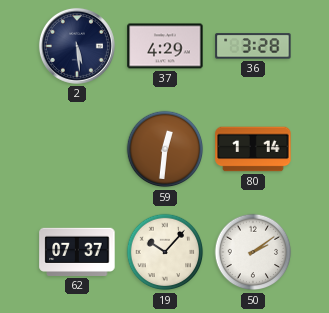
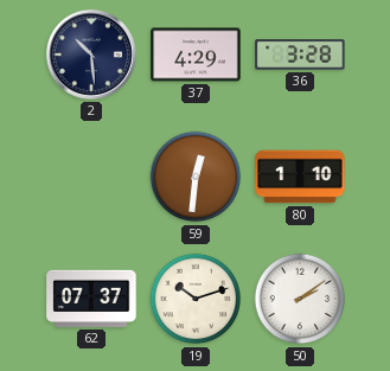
2: 5:29 -> 10:29 (91, 55)
80: 1:14 -> 1:10 (300, 177)
19: 10:07 -> 10:12 (196, 299)
